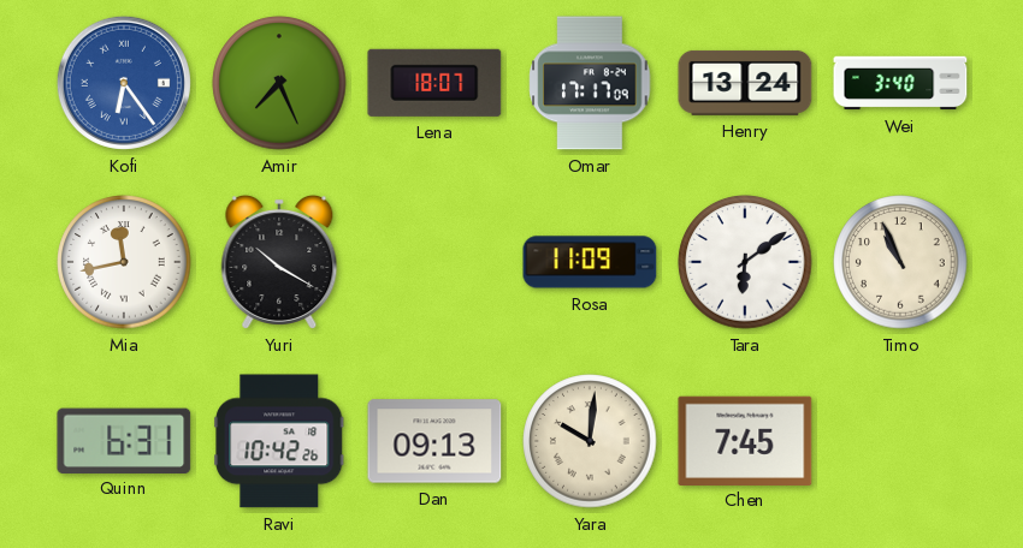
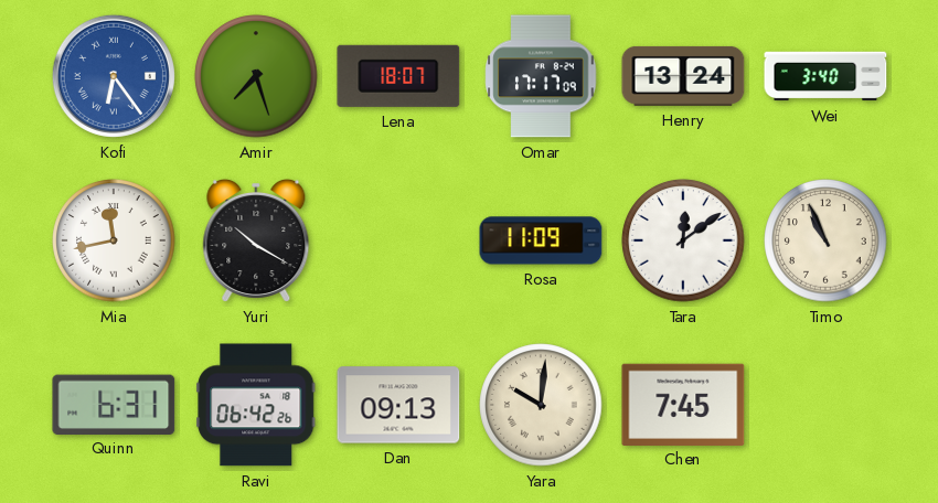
Amir: 7:26 -> 7:27 (256, 76)
Tara: 6:09 -> 12:09 (683, 240)
Ravi: 10:42 -> 06:42 (256, 405)
